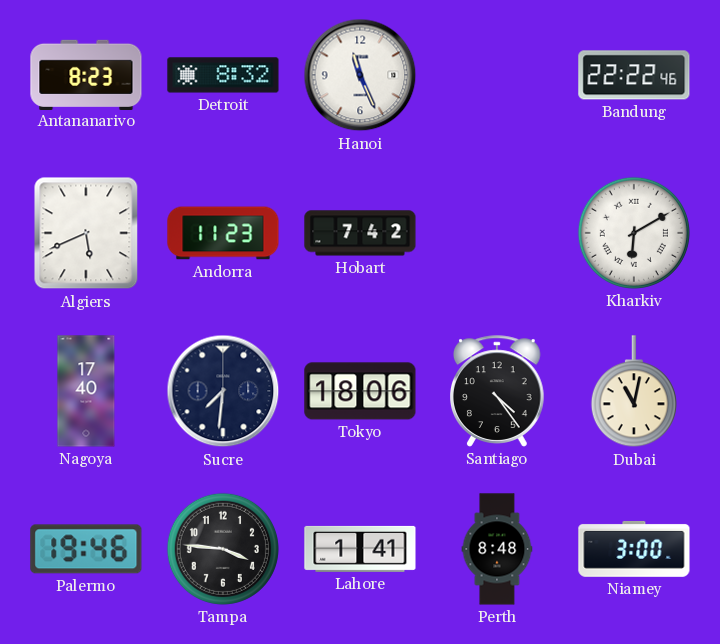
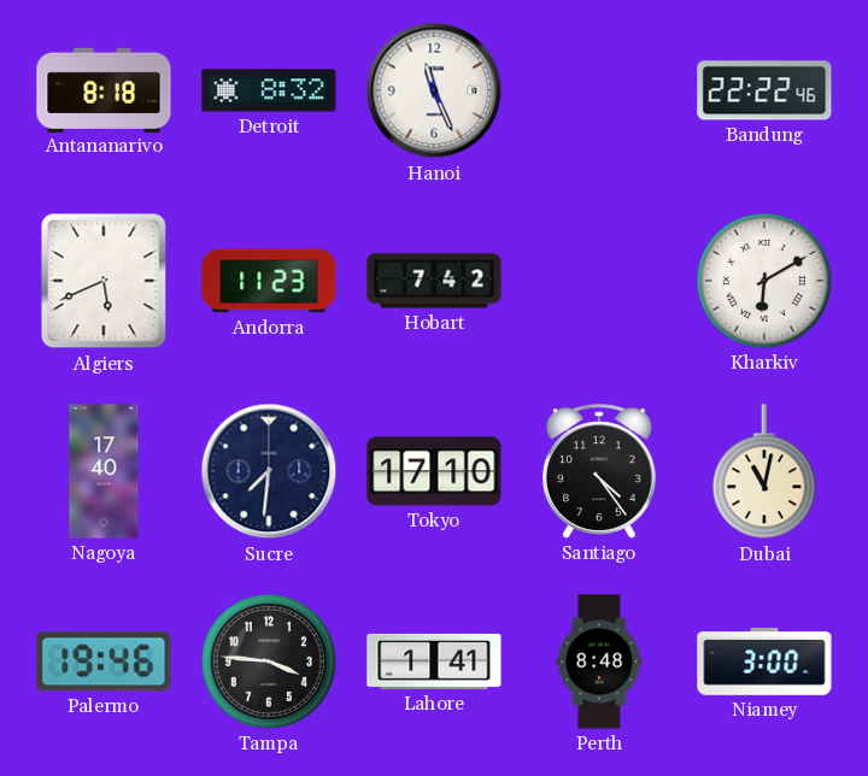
Antananarivo: 8:23 -> 8:18 (104, 89)
Tokyo: 18:06 -> 17:10 (434, 471)
